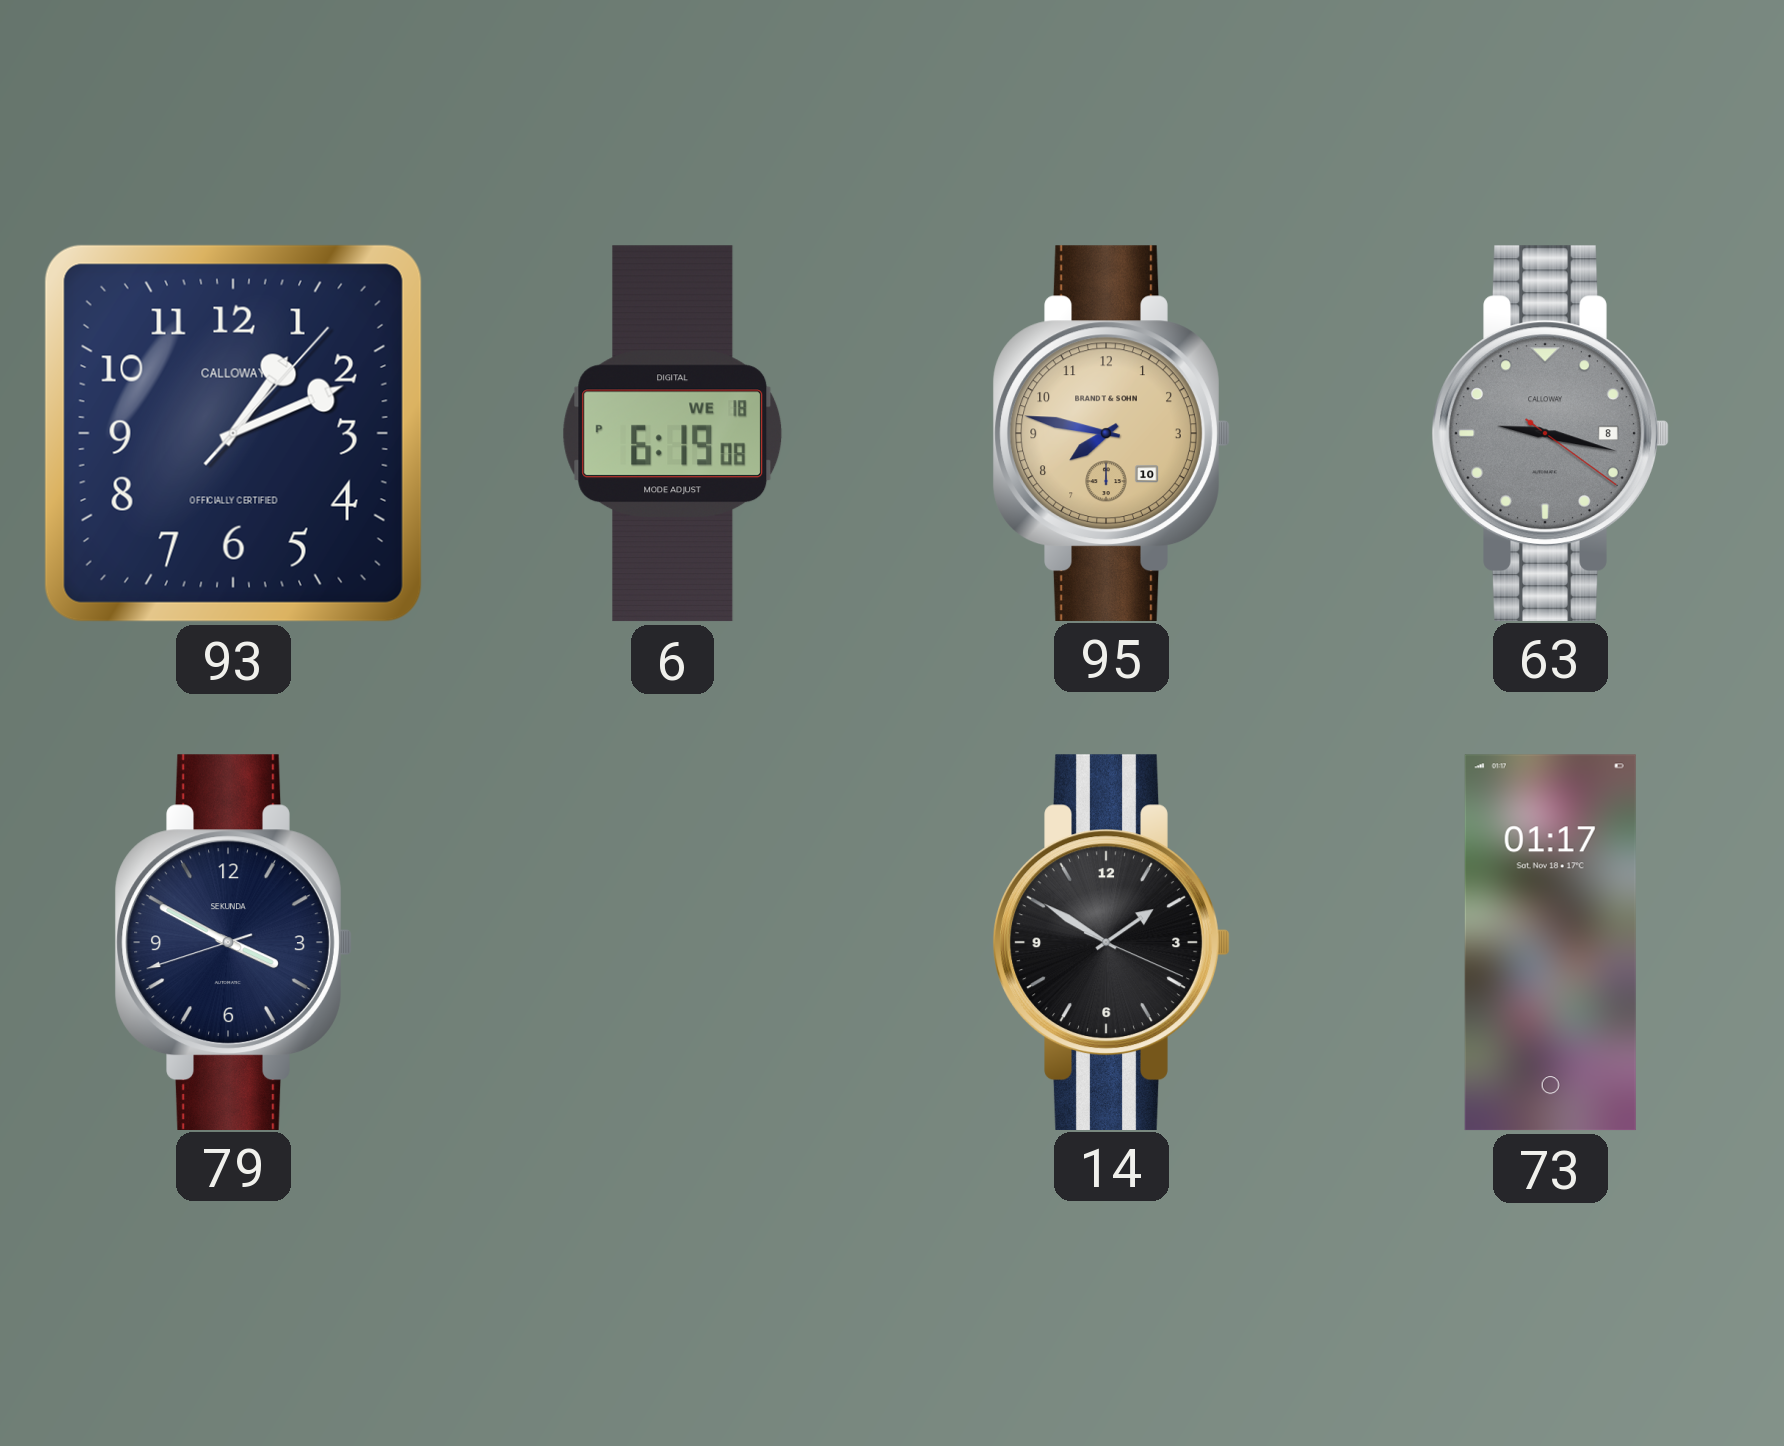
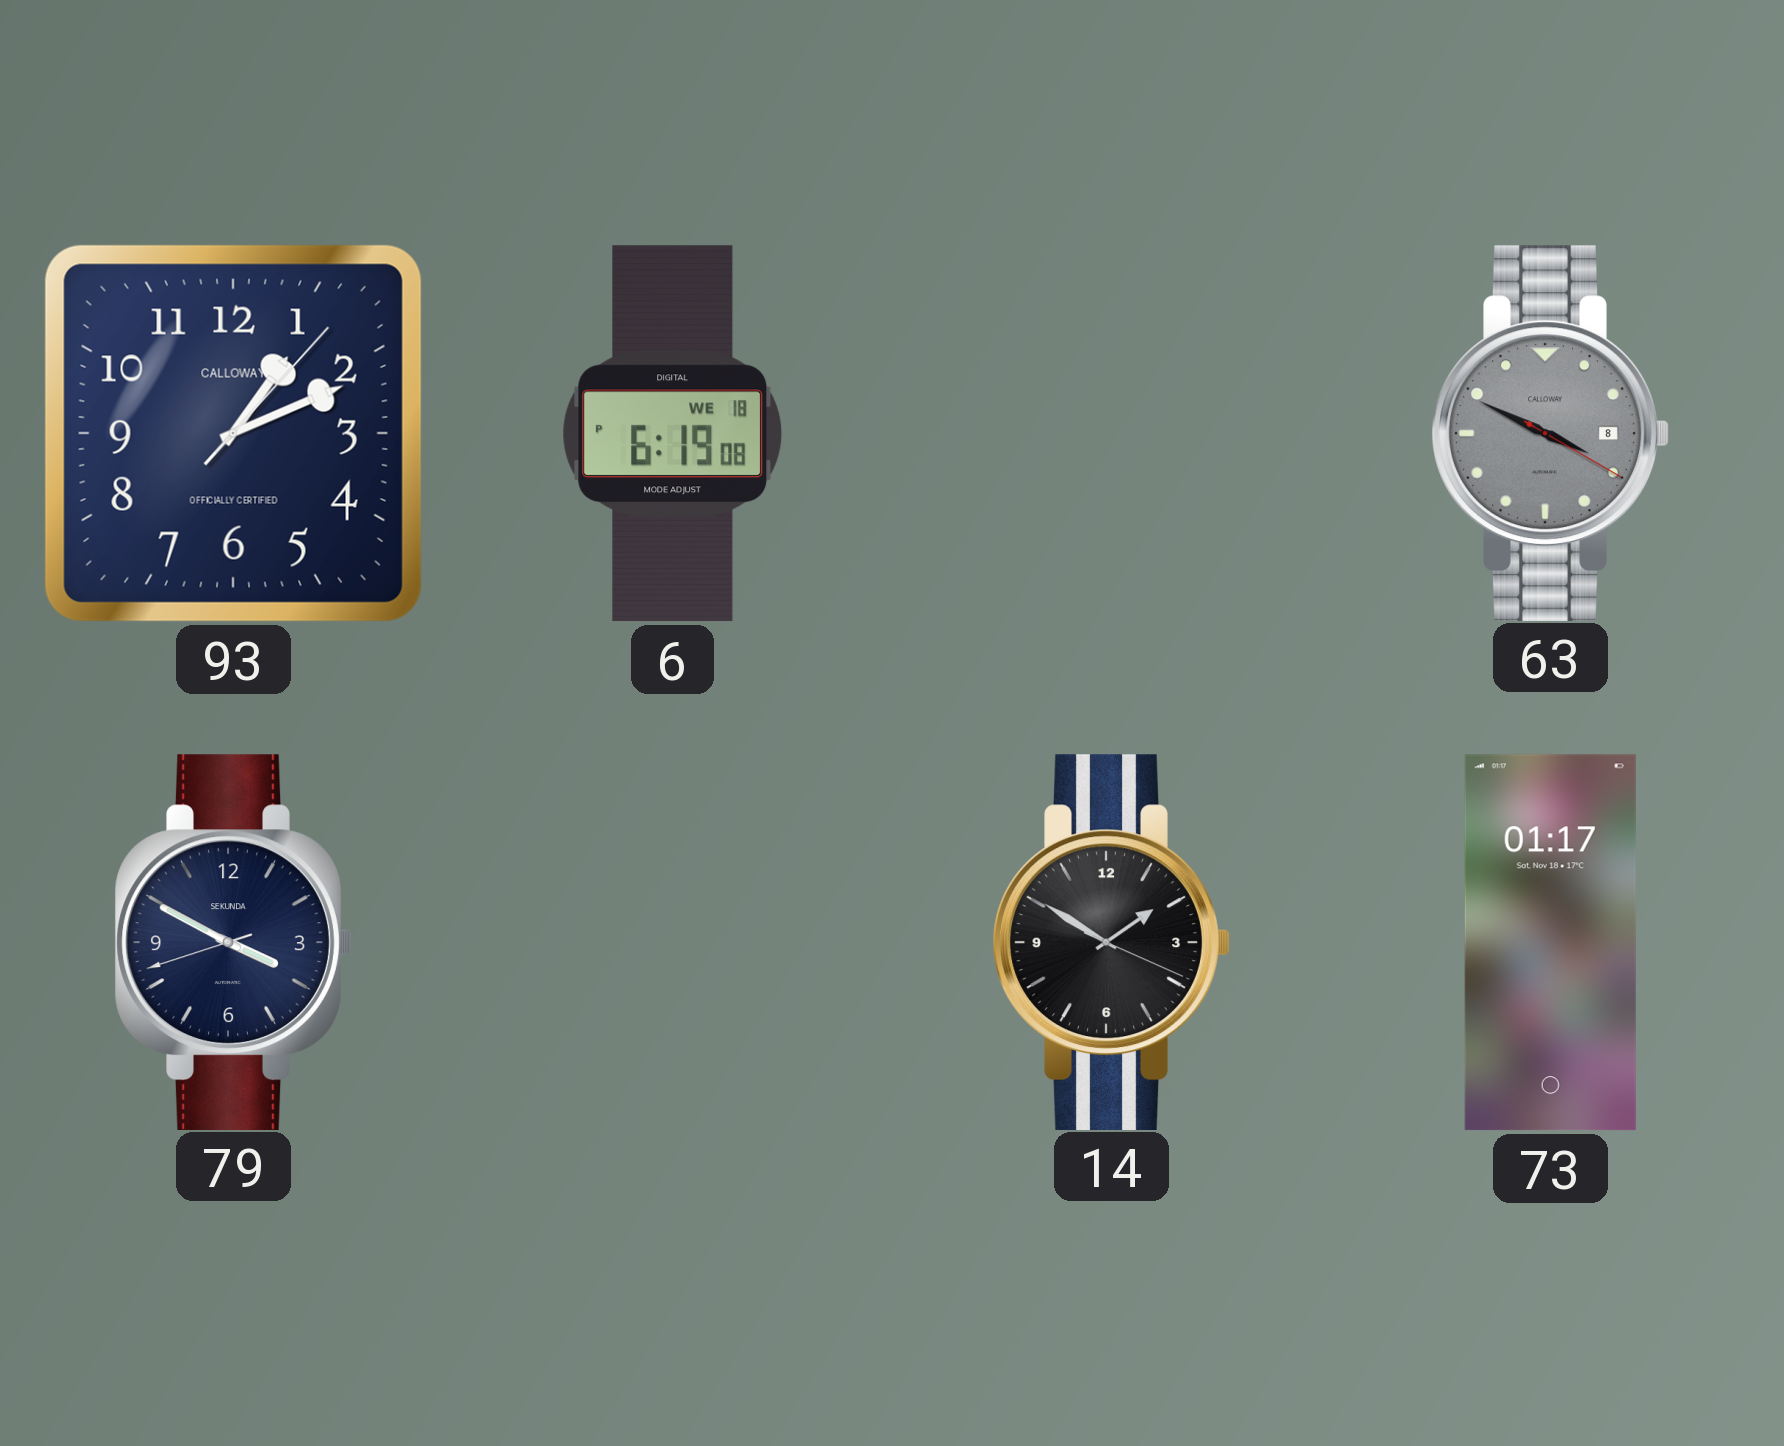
95: 7:47 -> none (1111, 433)
63: 9:17 -> 3:49 (1550, 433)
